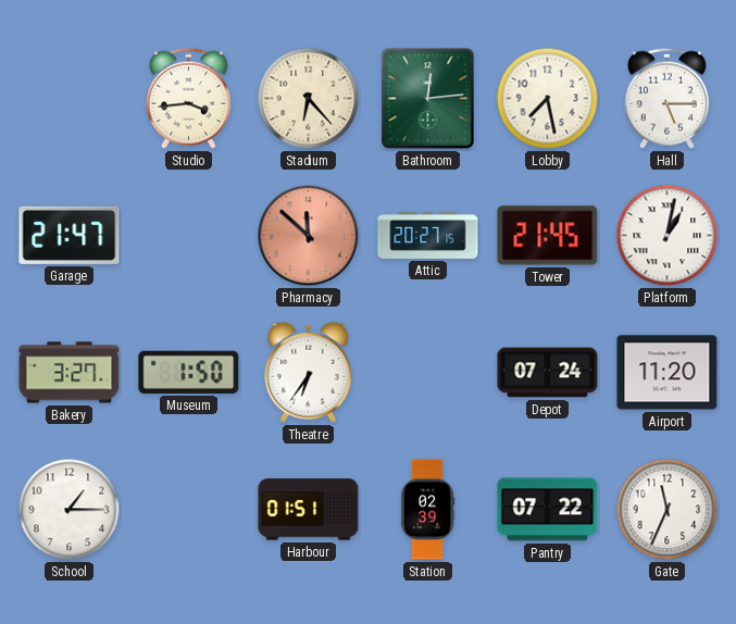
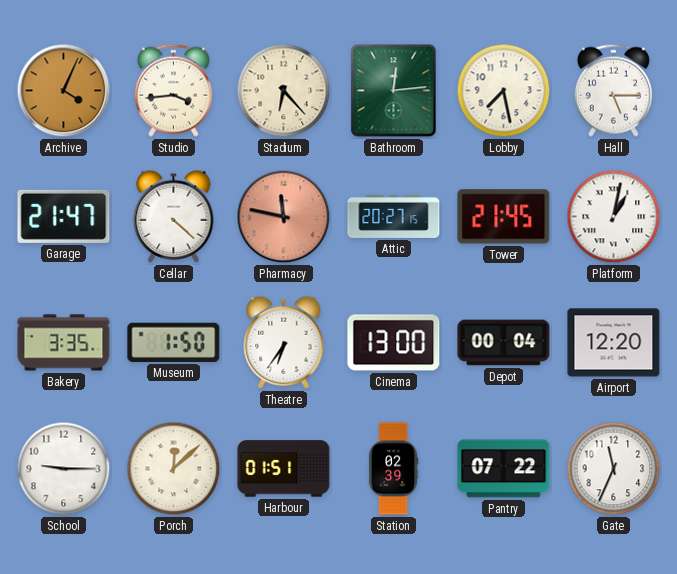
Archive: none -> 4:04 (64, 91)
Cellar: none -> 4:22 (174, 216)
Pharmacy: 11:52 -> 11:47 (284, 217)
Bakery: 3:27 -> 3:35 (64, 343)
Cinema: none -> 13:00 (394, 343)
Depot: 07:24 -> 00:04 (504, 343)
Airport: 11:20 -> 12:20 (614, 343)
School: 1:15 -> 9:15 (64, 469)
Porch: none -> 12:08 (174, 469)
